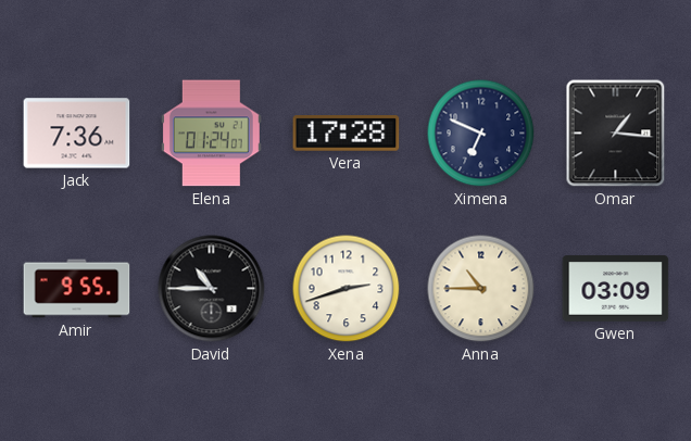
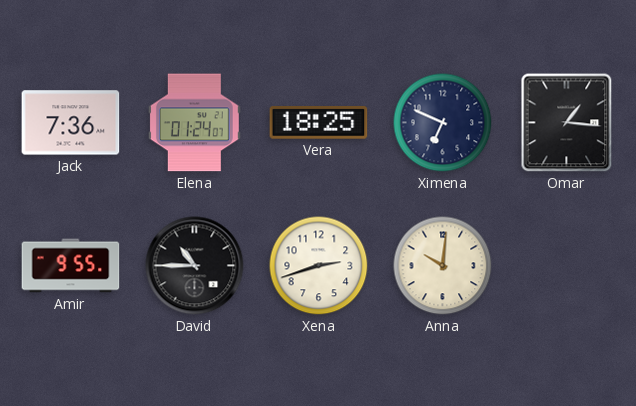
Vera: 17:28 -> 18:25 (319, 123)
Anna: 10:45 -> 10:01 (443, 266)
Gwen: 03:09 -> none (616, 289)
